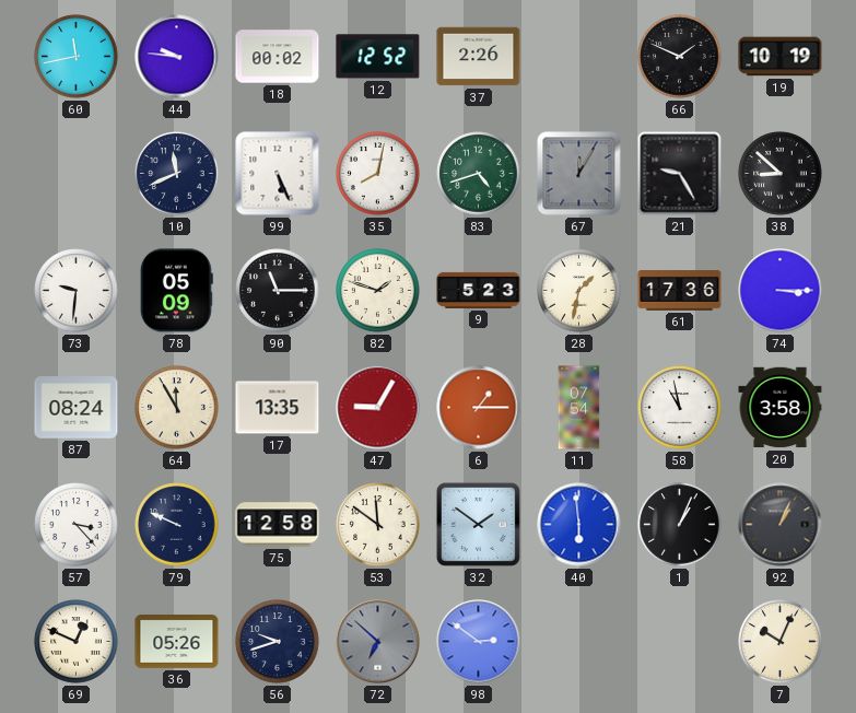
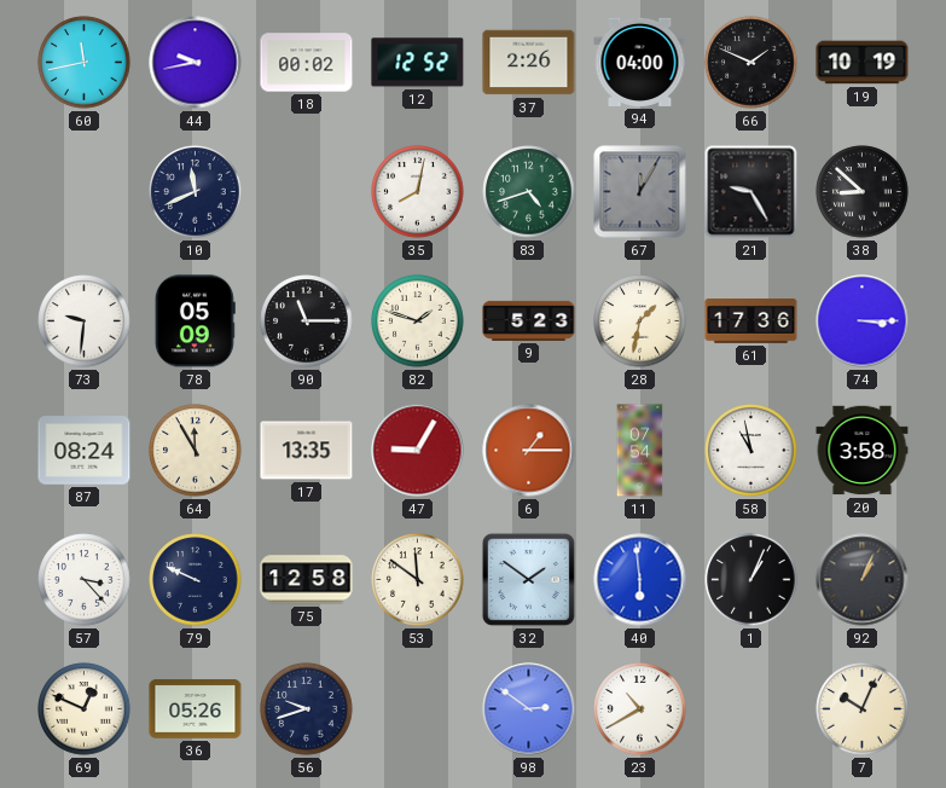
44: 9:46 -> 9:43 (196, 63)
94: none -> 04:00 (640, 62)
99: 5:26 -> none (278, 174)
72: 6:52 -> none (378, 642)
23: none -> 10:40 (640, 709)
